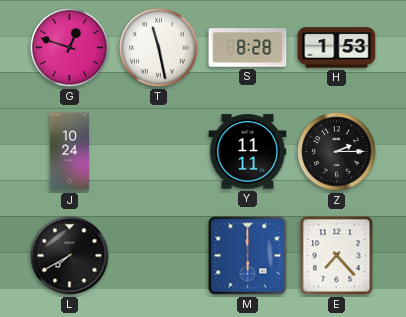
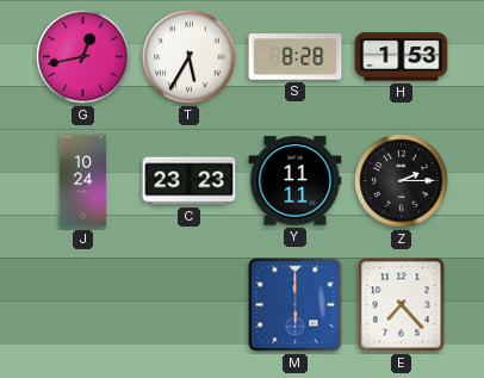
G: 12:48 -> 12:43 (83, 57)
T: 11:28 -> 5:35 (190, 57)
C: none -> 23:23 (190, 181)
L: 7:40 -> none (70, 256)
